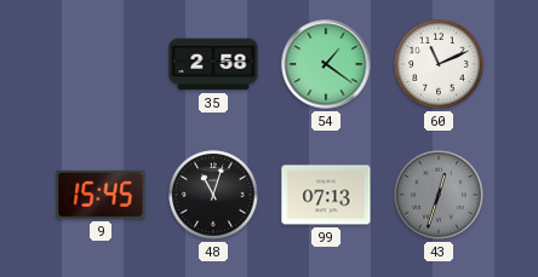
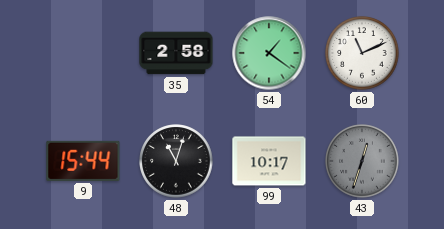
9: 15:45 -> 15:44 (83, 161)
99: 07:13 -> 10:17 (269, 161)
